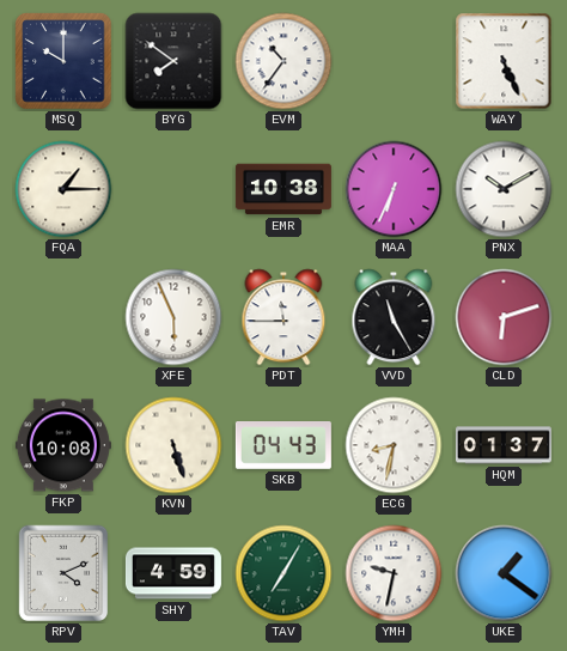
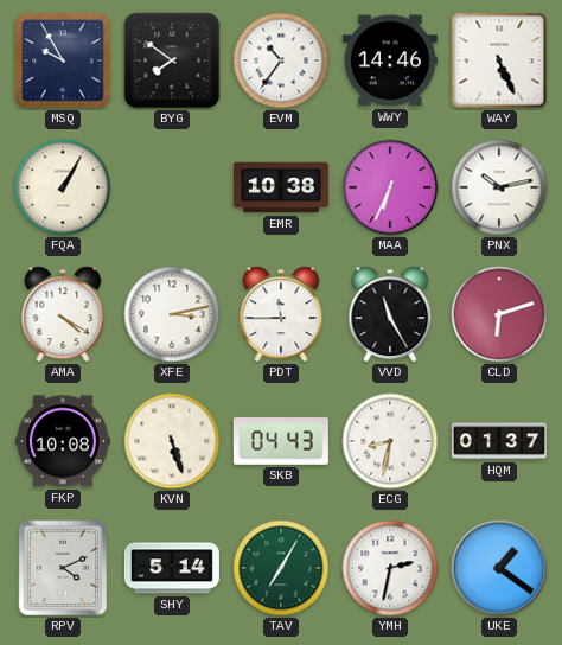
MSQ: 10:00 -> 9:55 (63, 60)
WWY: none -> 14:46 (390, 60)
FQA: 1:15 -> 1:05 (63, 187)
PNX: 10:10 -> 10:13 (499, 187)
AMA: none -> 4:20 (63, 314)
XFE: 5:56 -> 3:13 (172, 314)
SHY: 4:59 -> 5:14 (172, 568)
YMH: 9:32 -> 2:32 (390, 568)
